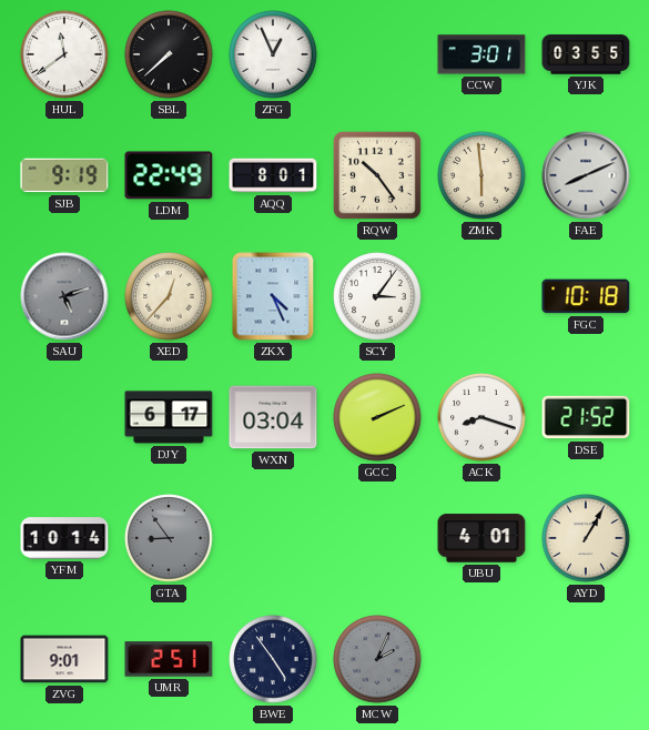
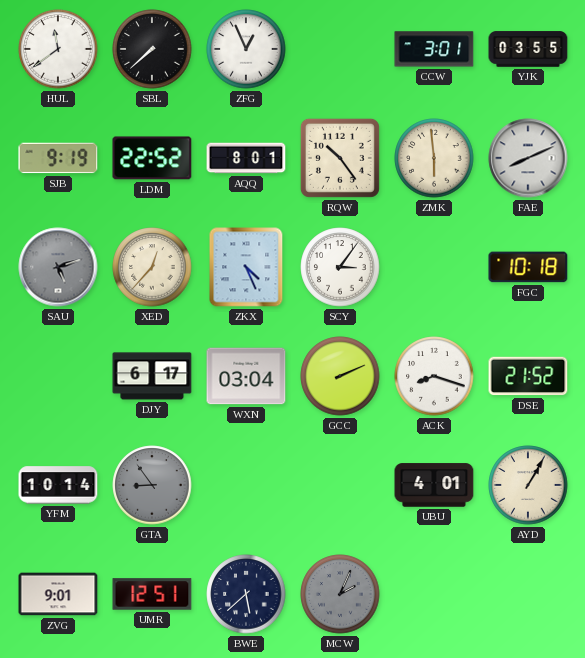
LDM: 22:49 -> 22:52 (152, 158)
UMR: 2:51 -> 12:51 (152, 594)
BWE: 4:54 -> 5:38 (246, 594)
